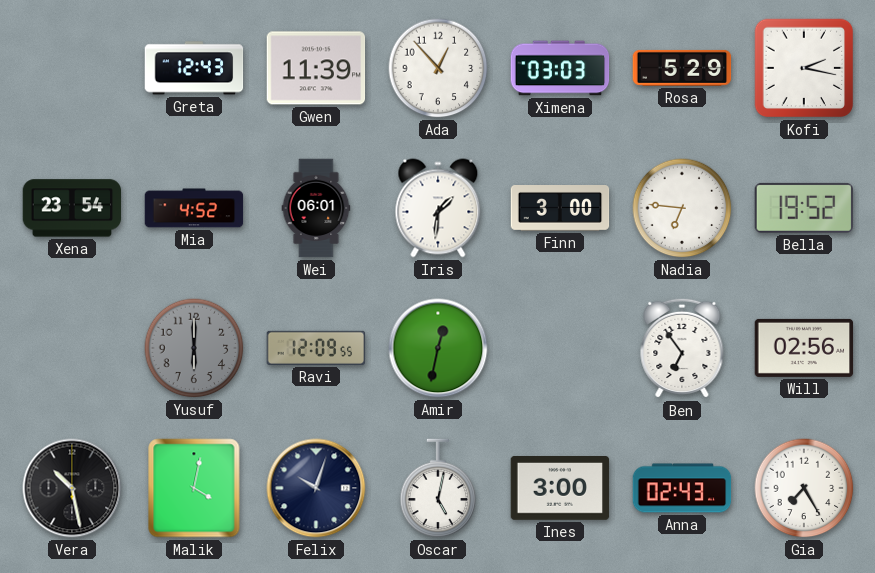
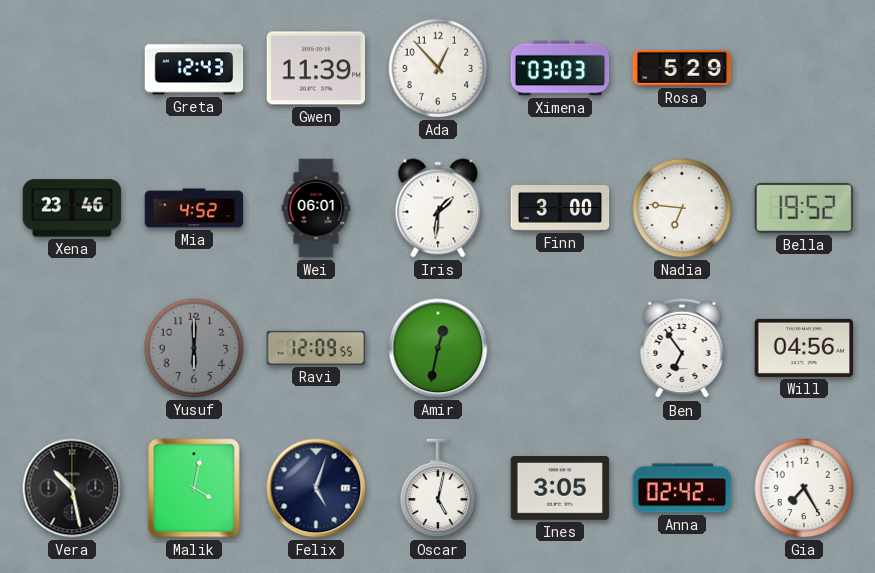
Kofi: 2:17 -> none (804, 68)
Xena: 23:54 -> 23:46 (72, 208)
Will: 02:56 -> 04:56 (804, 348)
Felix: 10:03 -> 5:03 (316, 488)
Ines: 3:00 -> 3:05 (560, 489)
Anna: 02:43 -> 02:42 (682, 488)
